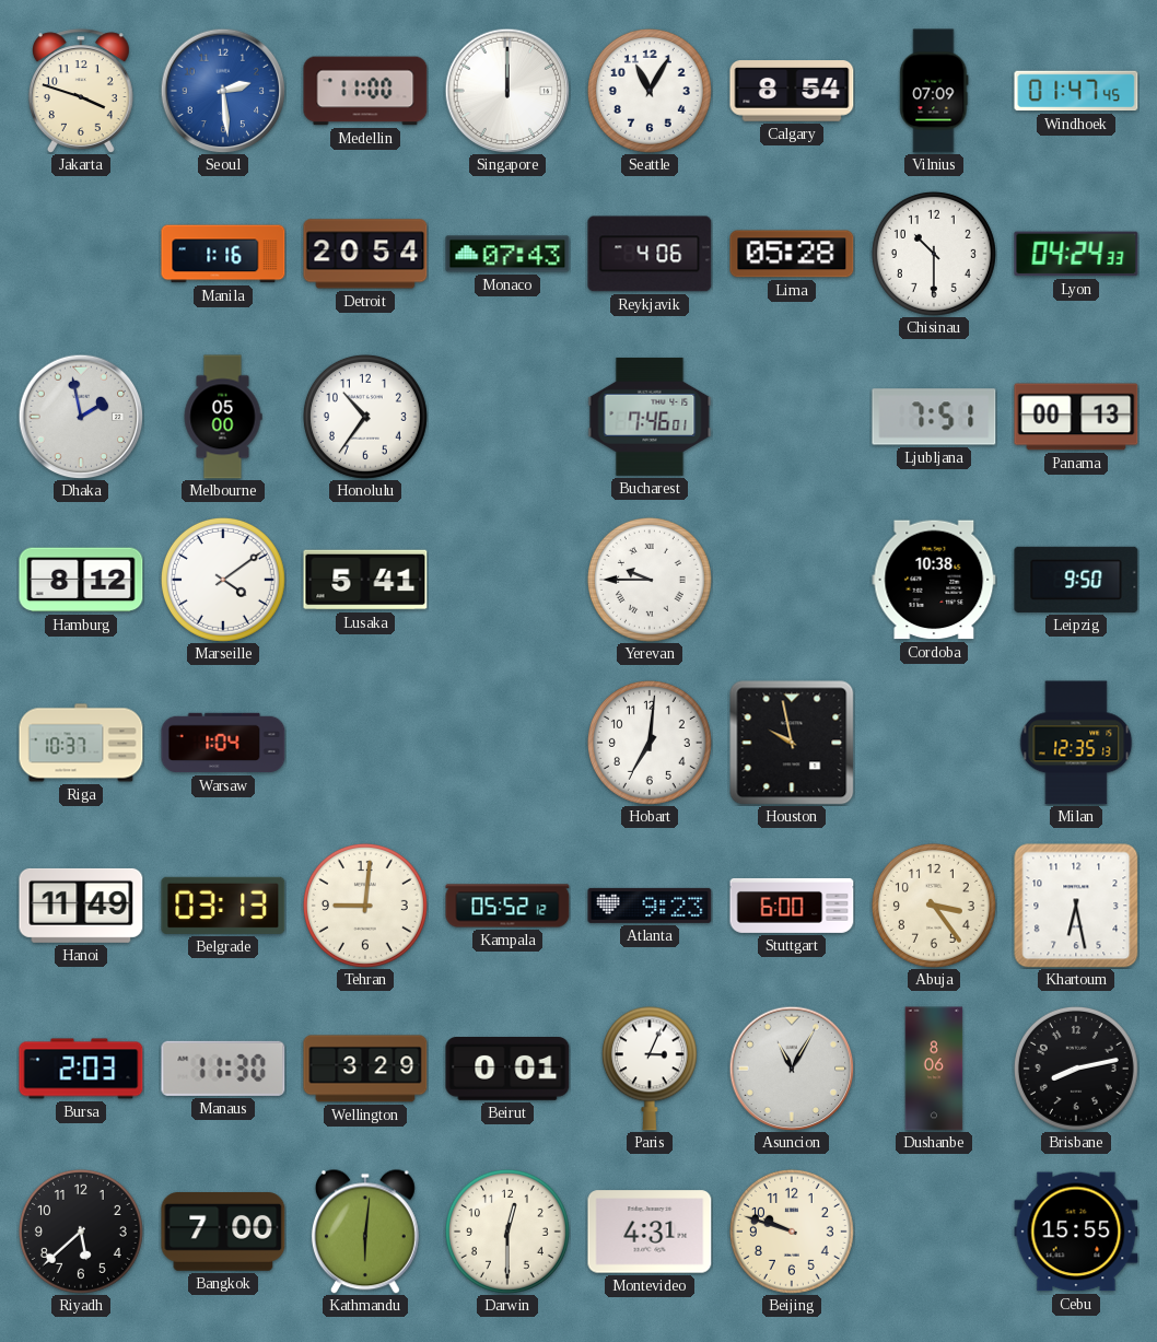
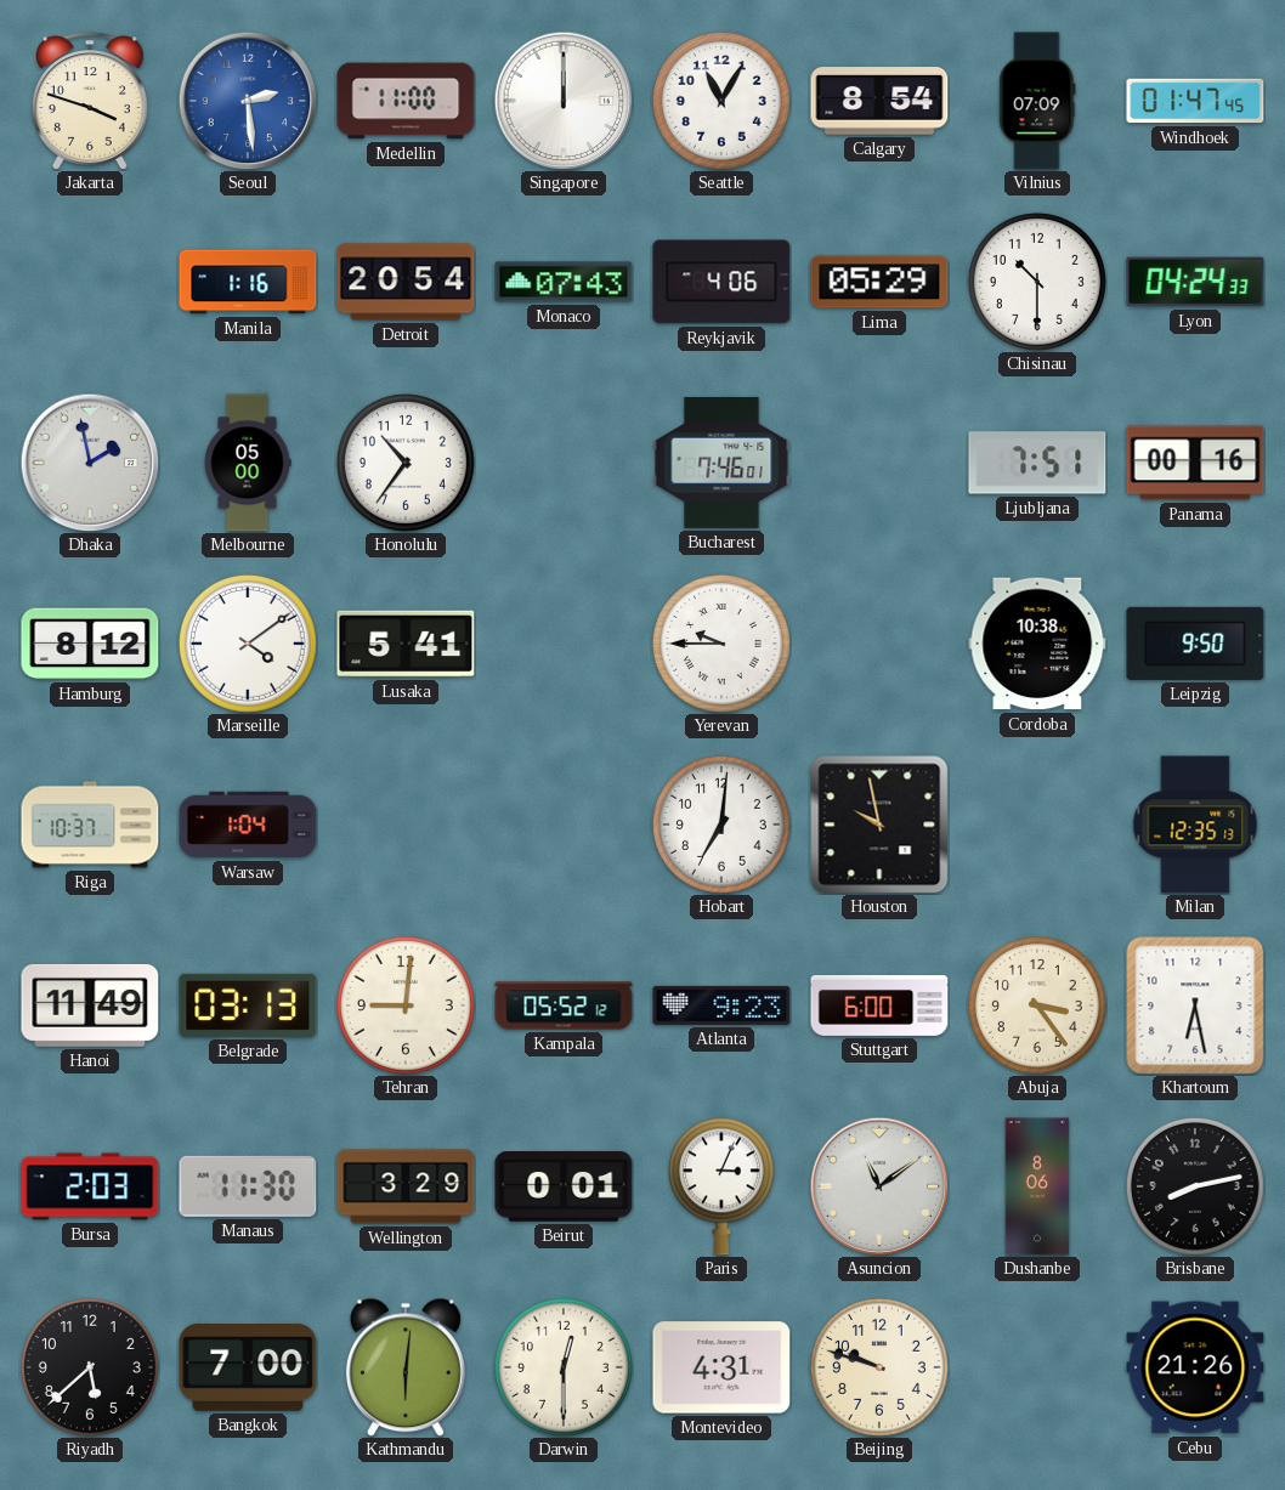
Lima: 05:28 -> 05:29 (879, 282)
Panama: 00:13 -> 00:16 (1195, 463)
Asuncion: 11:05 -> 11:09 (879, 1186)
Cebu: 15:55 -> 21:26 (1195, 1367)
